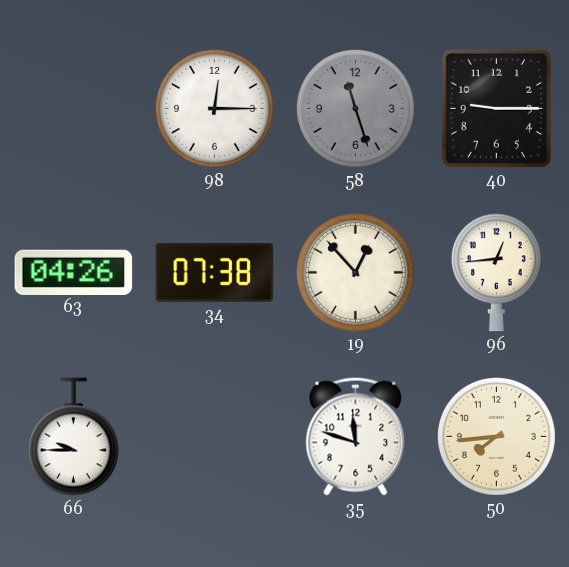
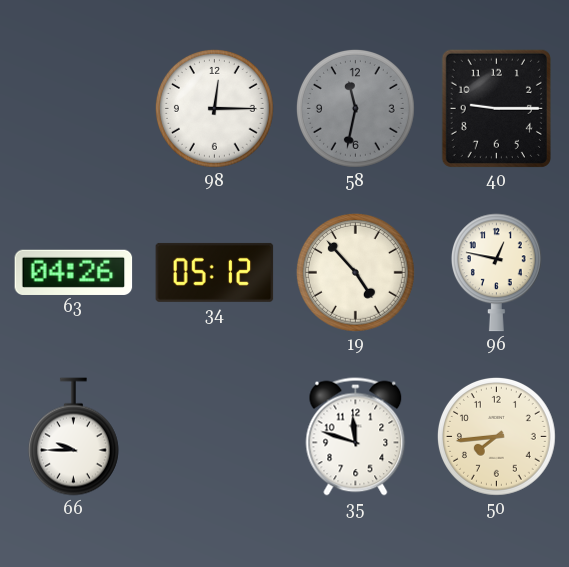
58: 11:27 -> 11:32 (356, 109)
34: 07:38 -> 05:12 (215, 272)
19: 12:53 -> 4:53 (356, 273)
96: 12:44 -> 12:47 (496, 273)
